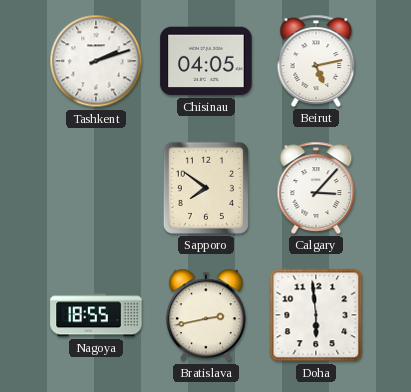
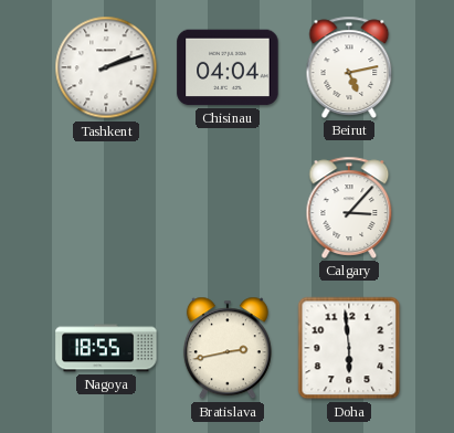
Chisinau: 04:05 -> 04:04 (228, 67)
Sapporo: 7:51 -> none (206, 188)
